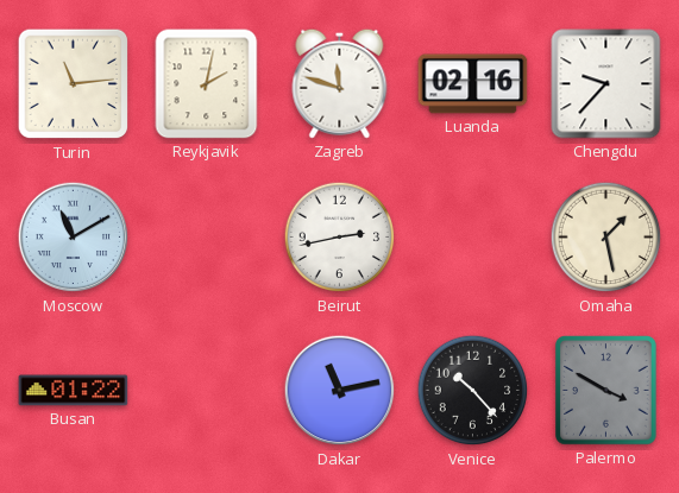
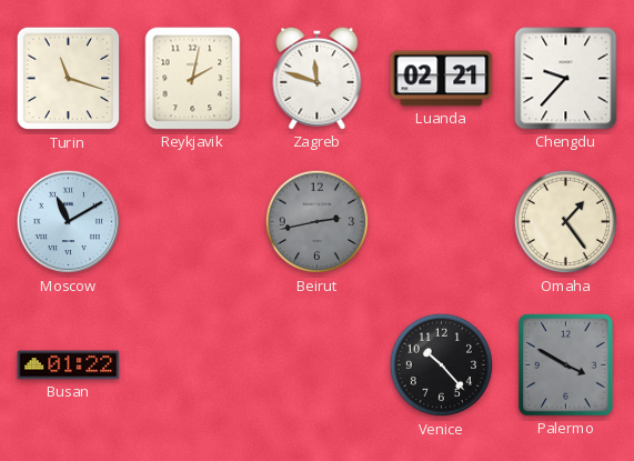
Turin: 11:14 -> 11:18 (69, 79)
Luanda: 02:16 -> 02:21 (442, 79)
Beirut dial: white -> grey (318, 222)
Omaha: 1:28 -> 1:24 (566, 222)
Dakar: 11:13 -> none (340, 391)
